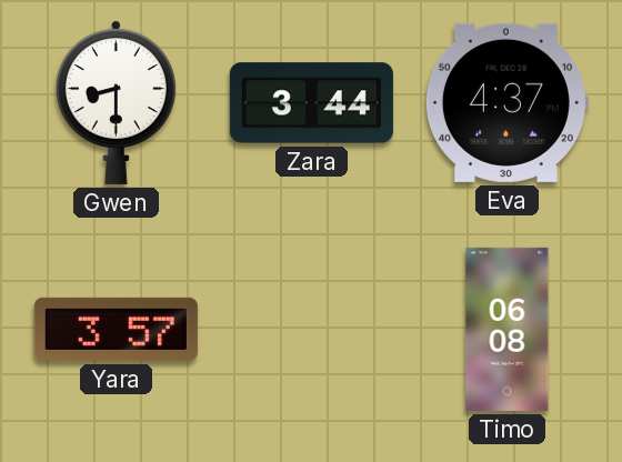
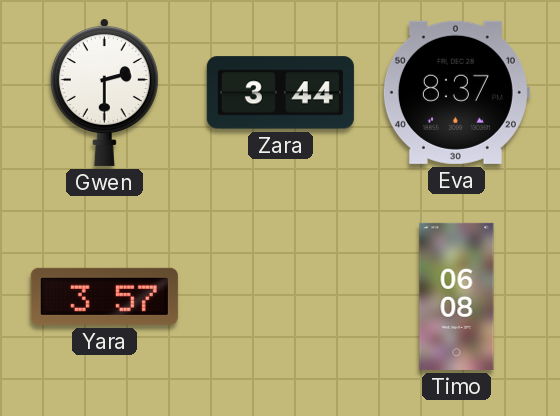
Gwen: 8:30 -> 2:30 (104, 92)
Eva: 4:37 -> 8:37 (456, 92)
